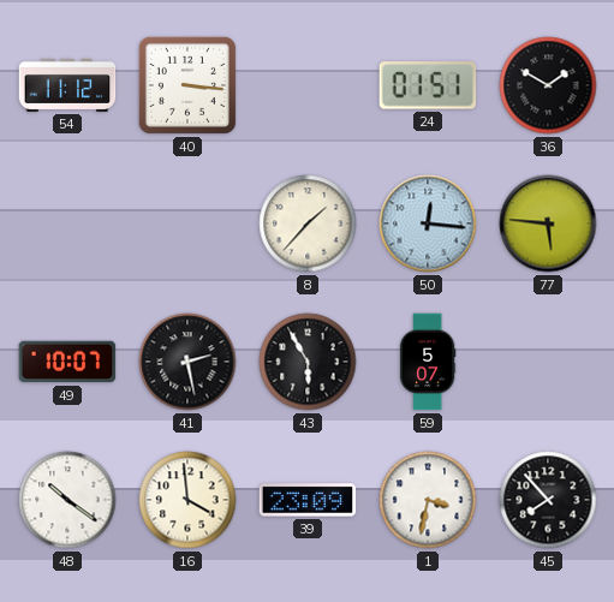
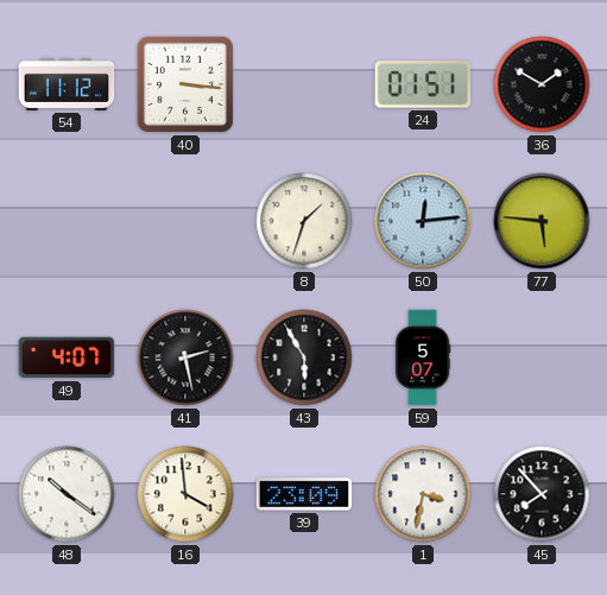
8: 1:37 -> 1:33 (304, 221)
50: 12:16 -> 12:14 (423, 221)
49: 10:07 -> 4:07 (67, 357)
